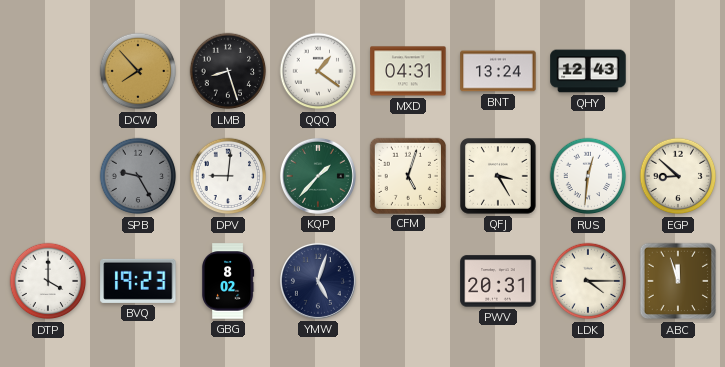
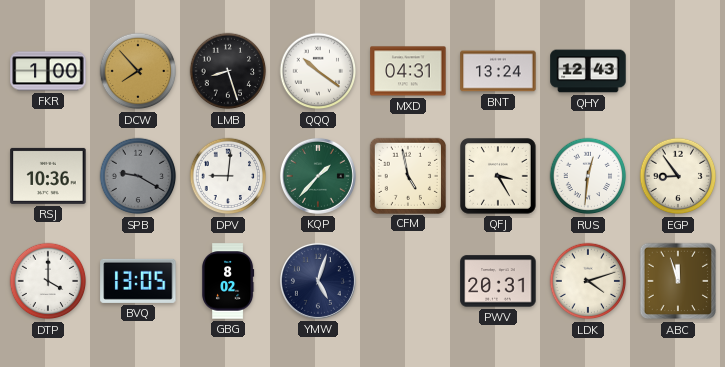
FKR: none -> 1:00 (48, 71)
QQQ: 1:21 -> 10:21 (318, 71)
RSJ: none -> 10:36 (48, 176)
SPB: 9:25 -> 9:20 (138, 176)
CFM: 5:03 -> 4:58 (407, 175)
EGP: 8:52 -> 8:54 (678, 176)
BVQ: 19:23 -> 13:05 (138, 281)
LDK: 4:15 -> 4:12 (588, 281)
